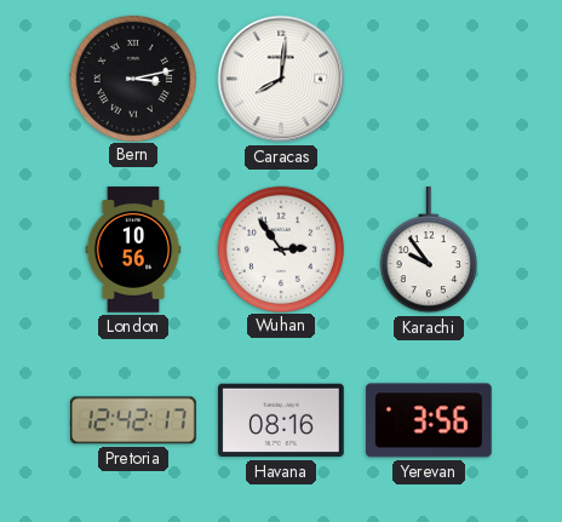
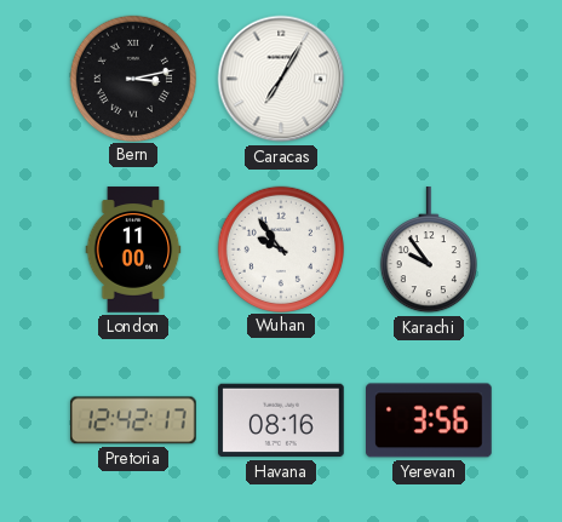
Caracas: 8:01 -> 7:05 (281, 79)
London: 10:56 -> 11:00 (133, 249)
Wuhan: 2:54 -> 9:54 (280, 248)
